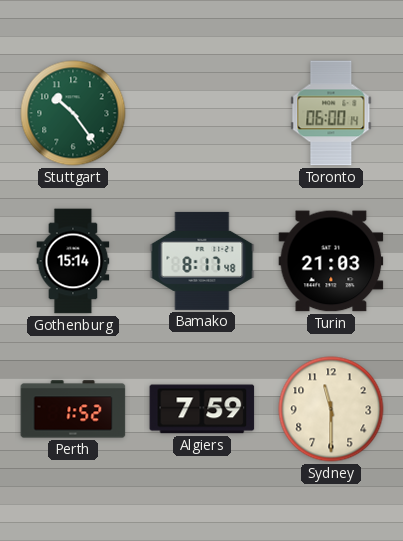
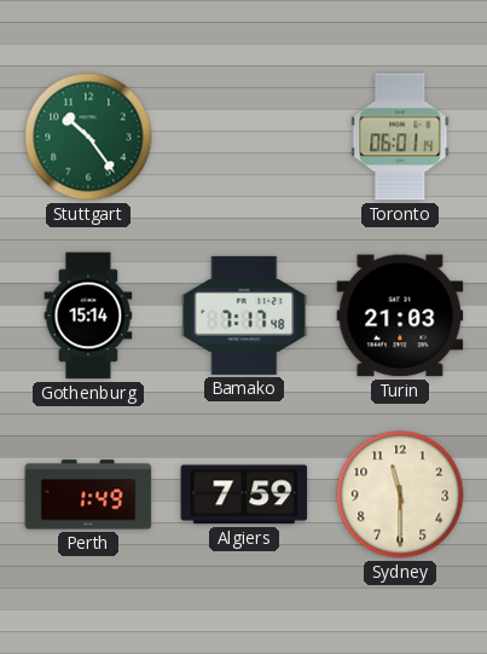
Toronto: 06:00 -> 06:01 (400, 137)
Bamako: 8:17 -> 7:17 (244, 316)
Perth: 1:52 -> 1:49 (88, 494)
